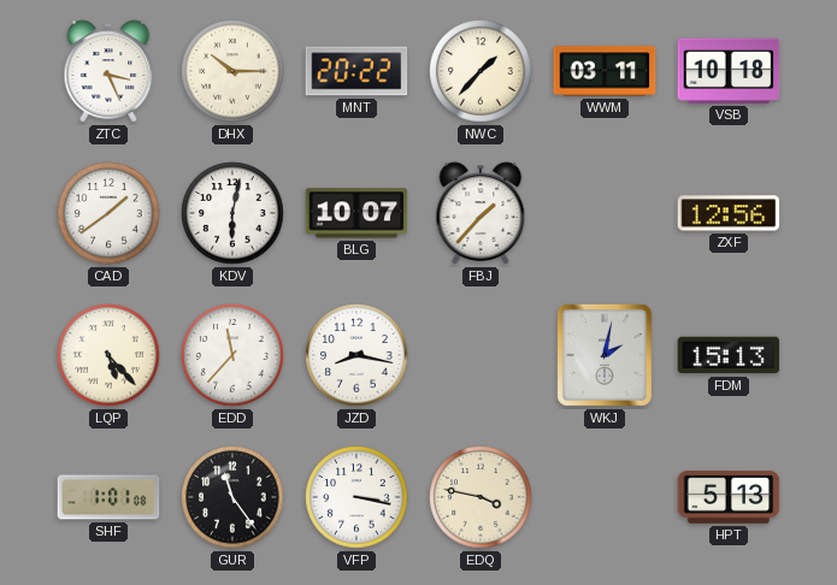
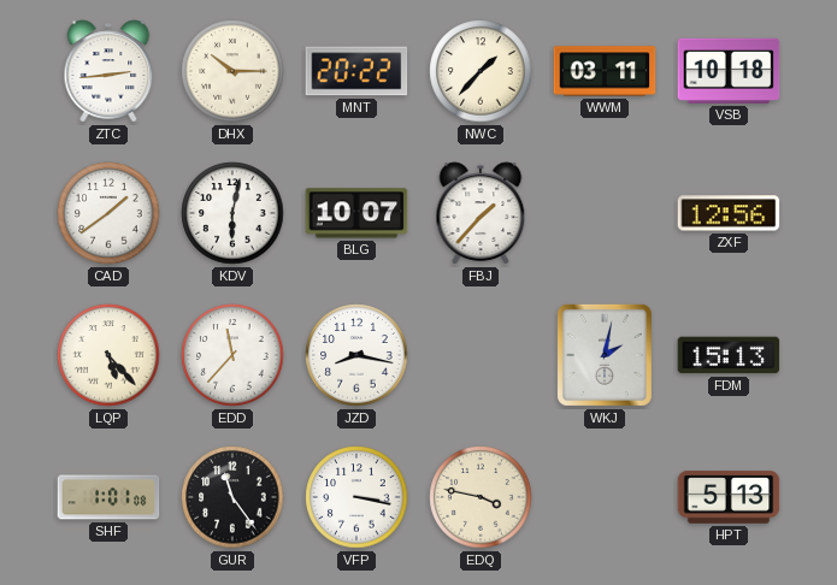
ZTC: 3:26 -> 2:44 (108, 71)
